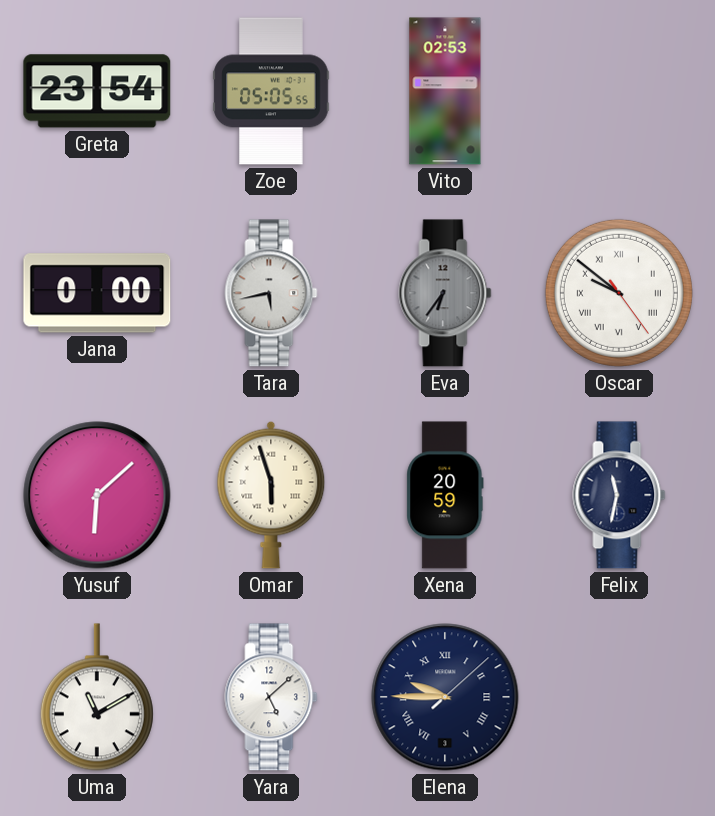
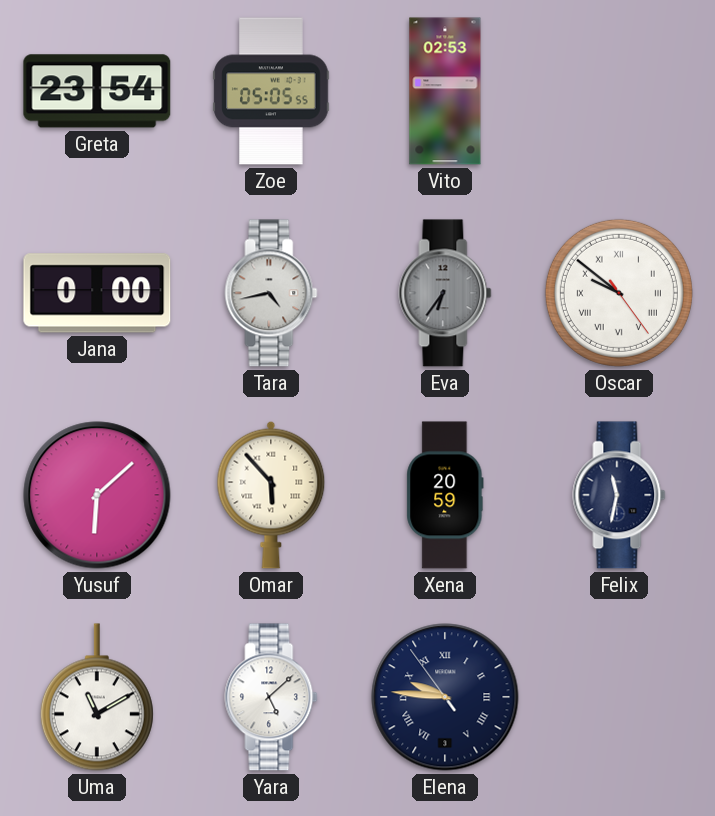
Tara: 5:43 -> 4:43 (271, 293)
Omar: 5:57 -> 5:53 (271, 495)
Elena: 9:45:08 -> 9:45:54 (445, 697)
